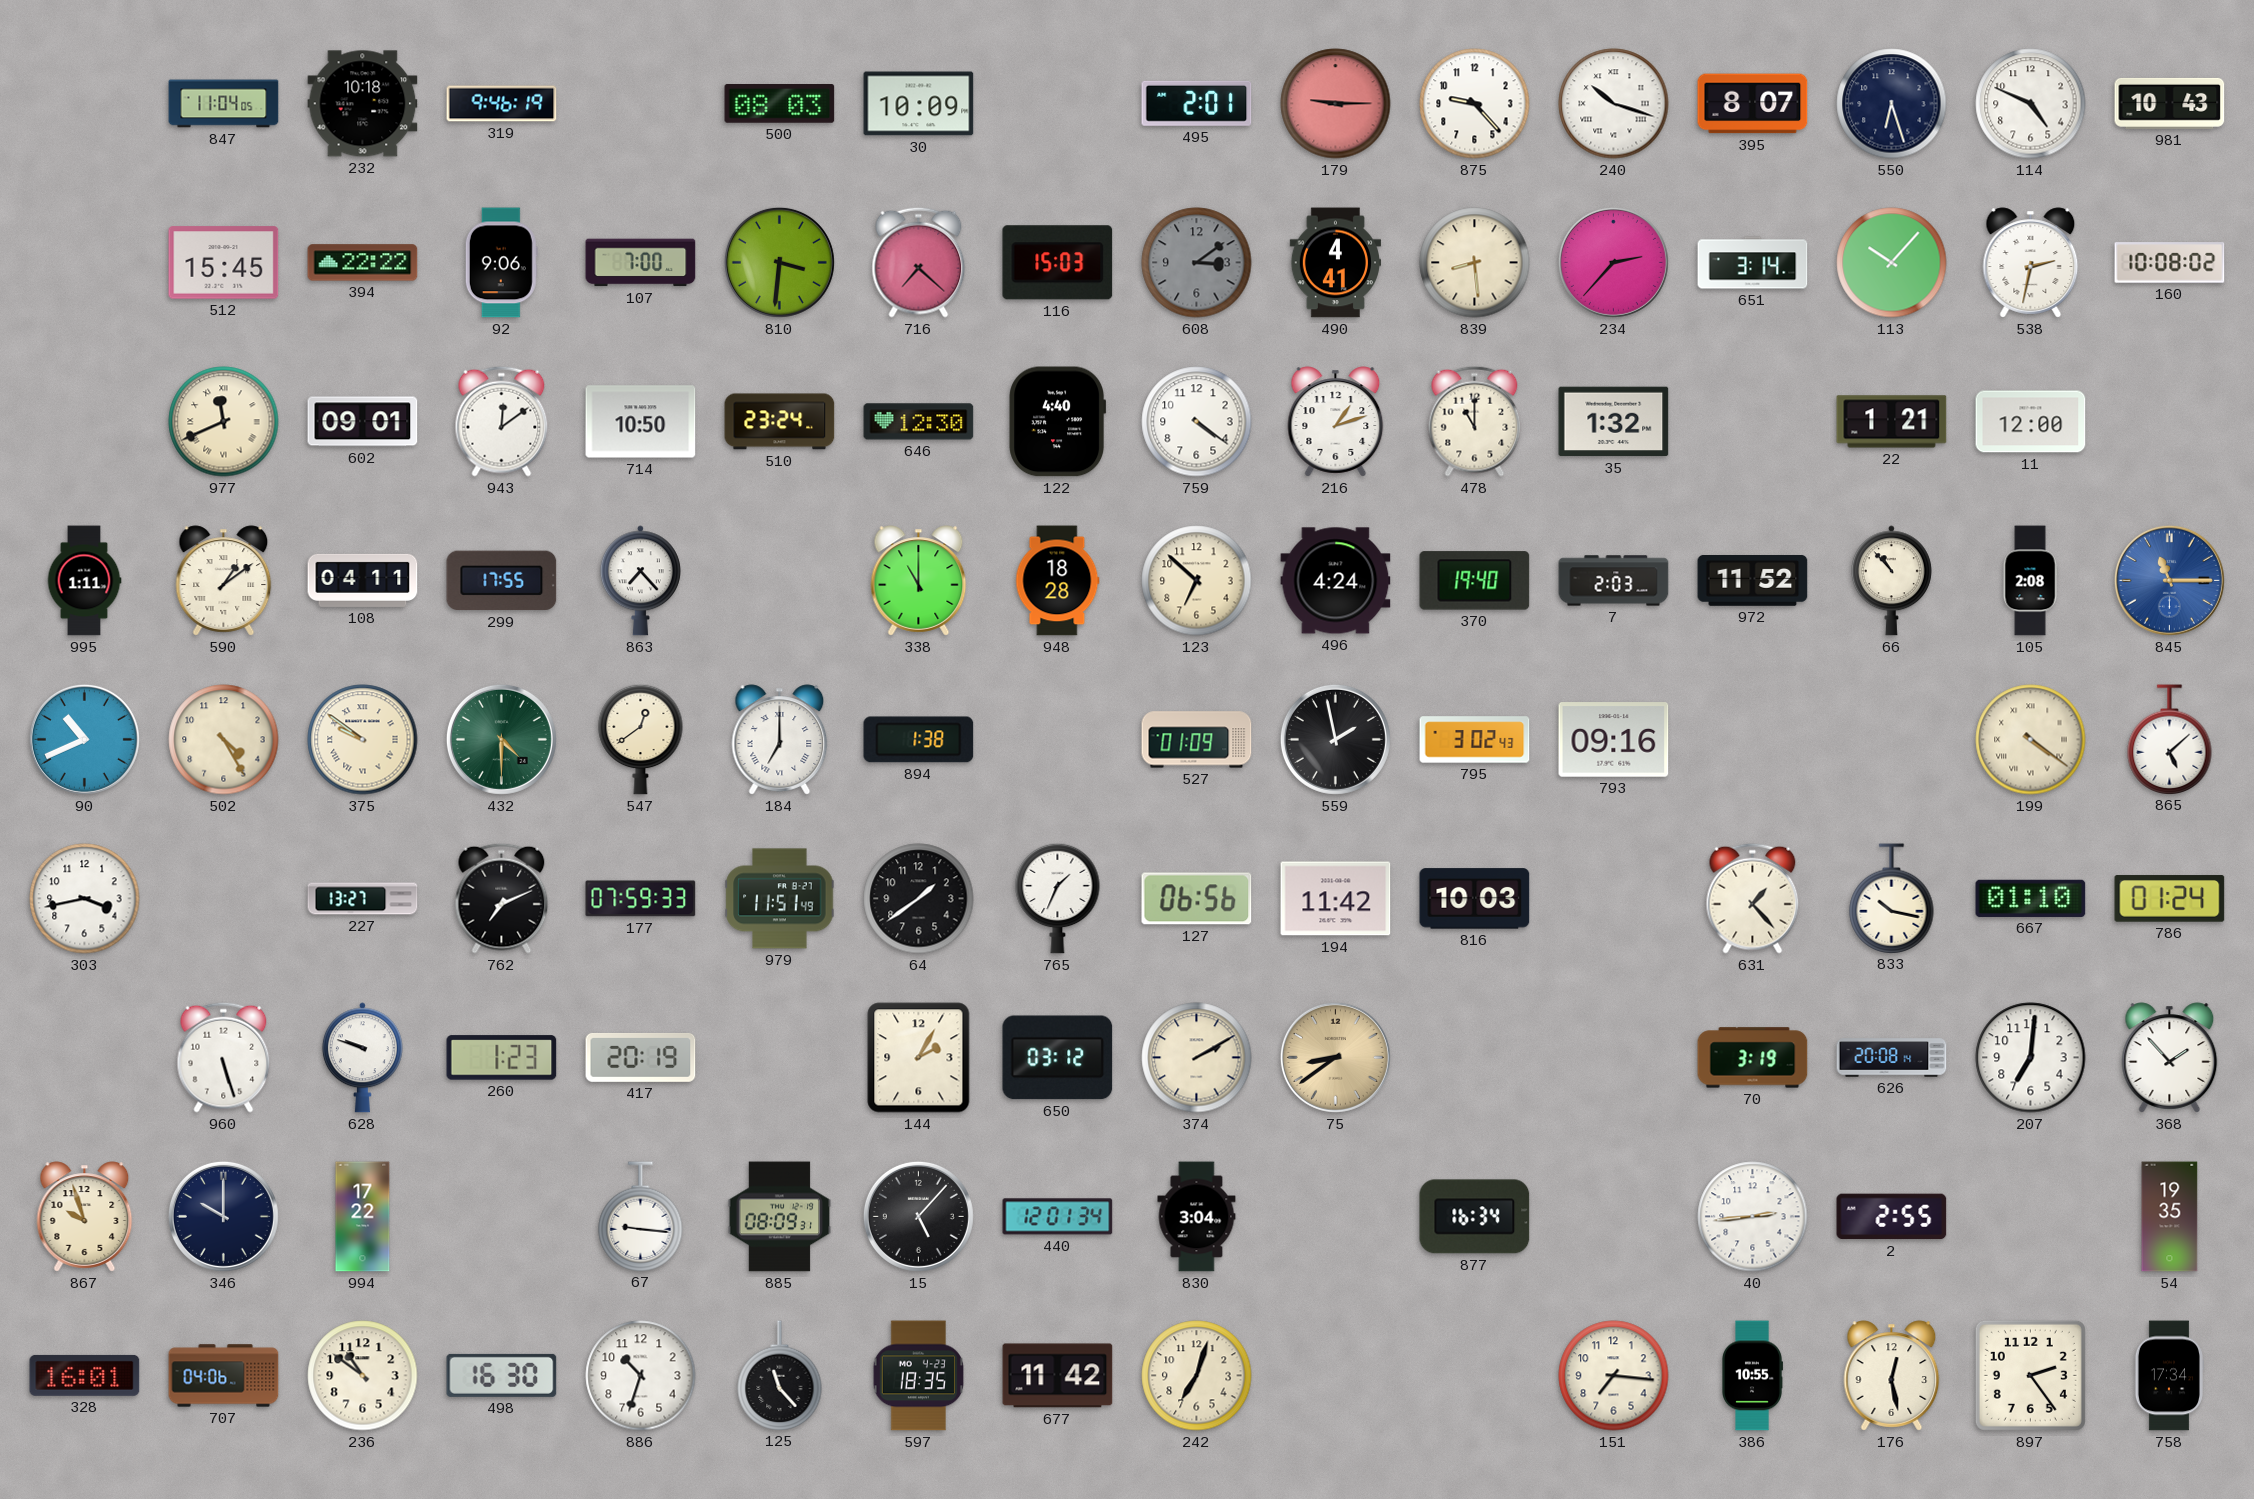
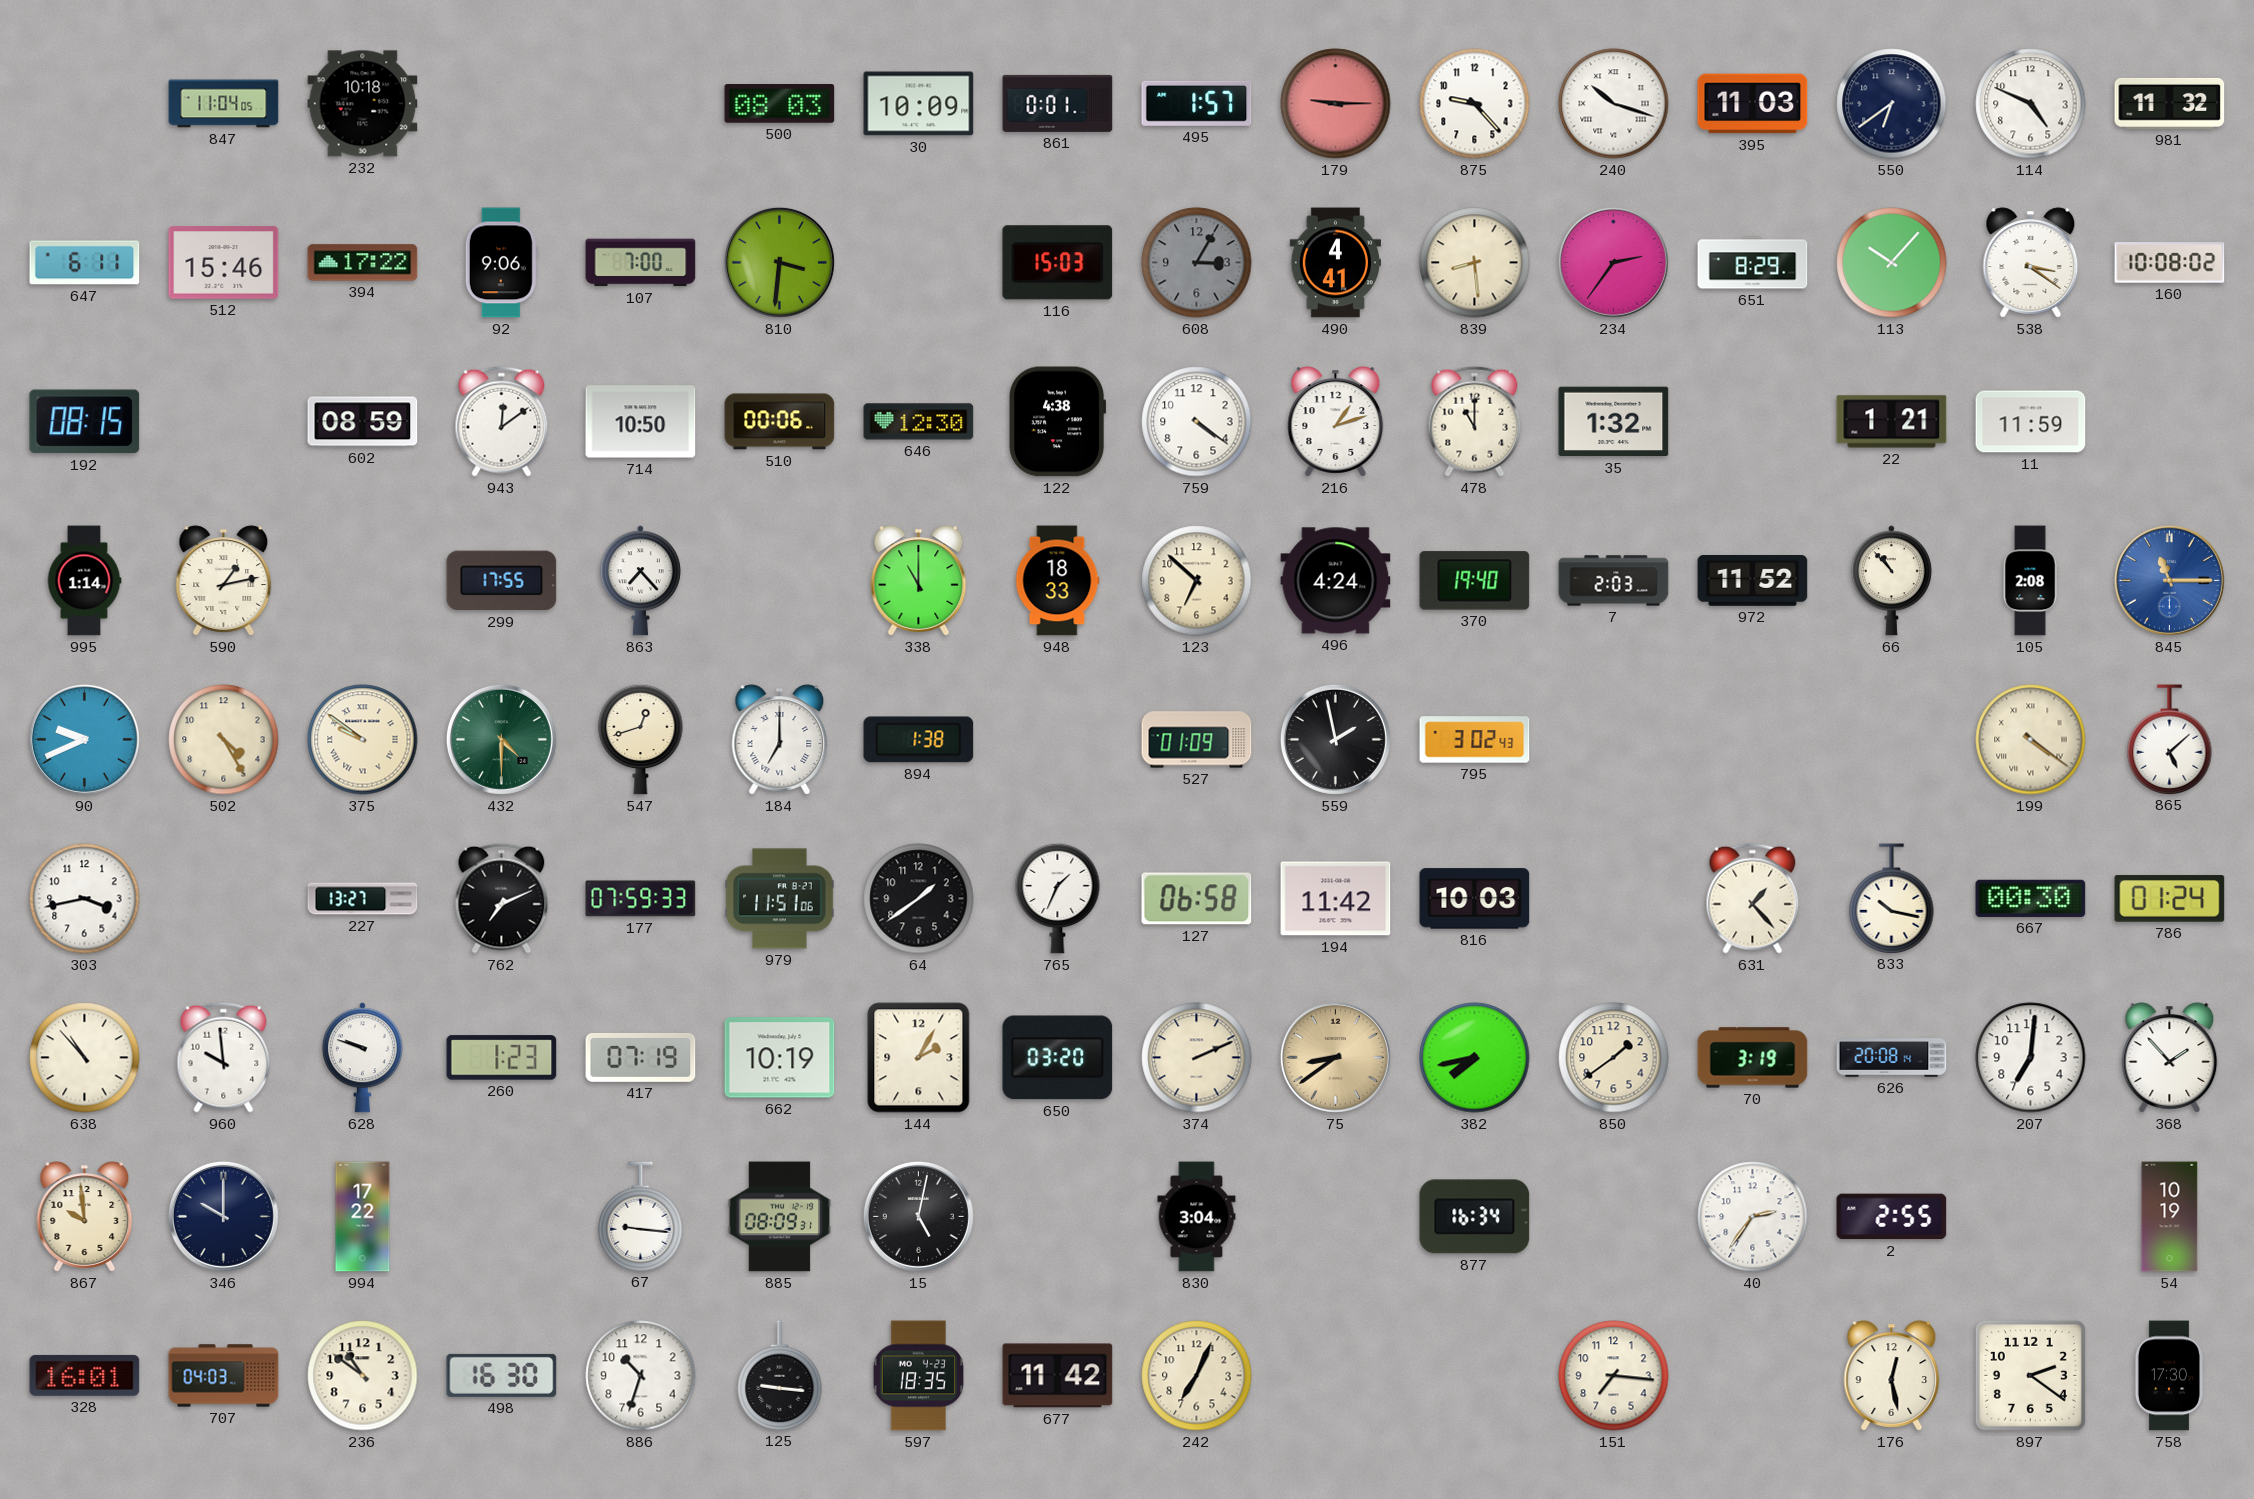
319: 9:46 -> none (502, 104)
861: none -> 0:01 (1058, 103)
495: 2:01 -> 1:57 (1197, 103)
395: 8:07 -> 11:03 (1753, 104)
550: 6:27 -> 6:39 (1892, 104)
981: 10:43 -> 11:32 (2170, 103)
647: none -> 6:11 (85, 263)
512: 15:45 -> 15:46 (224, 263)
394: 22:22 -> 17:22 (363, 263)
716: 7:22 -> none (919, 262)
608: 3:09 -> 3:05 (1197, 263)
234: 2:37 -> 2:36 (1613, 262)
651: 3:14 -> 8:29 (1753, 263)
538: 2:32 -> 3:21 (2031, 263)
192: none -> 08:15 (85, 422)
977: 11:41 -> none (224, 422)
602: 09:01 -> 08:59 (363, 422)
510: 23:24 -> 00:06 (780, 422)
122: 4:40 -> 4:38 (1058, 422)
11: 12:00 -> 11:59 (2031, 422)
995: 1:11 -> 1:14 (84, 581)
590: 1:09 -> 1:13 (224, 581)
108: 04:11 -> none (363, 580)
948: 18:28 -> 18:33 (1058, 581)
90: 10:41 -> 9:41 (84, 739)
547: 12:39 -> 12:42 (641, 739)
793: 09:16 -> none (1614, 740)
979: 11:51:49 -> 11:51:06 (780, 899)
127: 06:56 -> 06:58 (1197, 899)
667: 01:10 -> 00:30 (2031, 898)
638: none -> 10:53 (85, 1058)
960: 5:27 -> 9:59 (224, 1057)
417: 20:19 -> 07:19 (641, 1057)
662: none -> 10:19 (780, 1058)
650: 03:12 -> 03:20 (1058, 1058)
374: 2:10 -> 2:11 (1197, 1058)
382: none -> 7:43 (1475, 1058)
850: none -> 1:39 (1614, 1058)
867: 9:57 -> 9:59 (85, 1217)
15: 5:07 -> 5:02 (918, 1216)
440: 12:01 -> none (1058, 1217)
40: 2:44 -> 2:36 (1753, 1217)
54: 19:35 -> 10:19 (2170, 1217)
707: 04:06 -> 04:03 (224, 1376)
125: 11:23 -> 9:16 (780, 1375)
242: 7:03 -> 7:04 (1197, 1376)
386: 10:55 -> none (1753, 1376)
897: 2:24 -> 2:21 (2030, 1375)
758: 17:34 -> 17:30 (2168, 1376)
